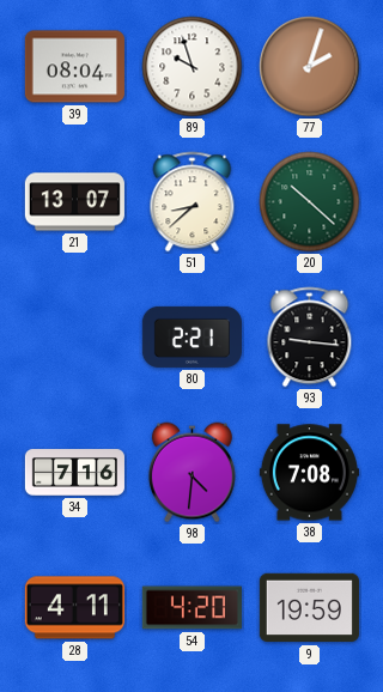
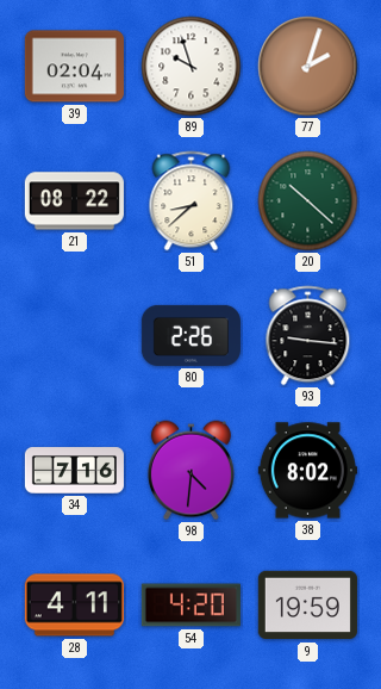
39: 08:04 -> 02:04 (74, 67)
21: 13:07 -> 08:22 (74, 201)
80: 2:21 -> 2:26 (190, 335)
38: 7:08 -> 8:02 (307, 471)
